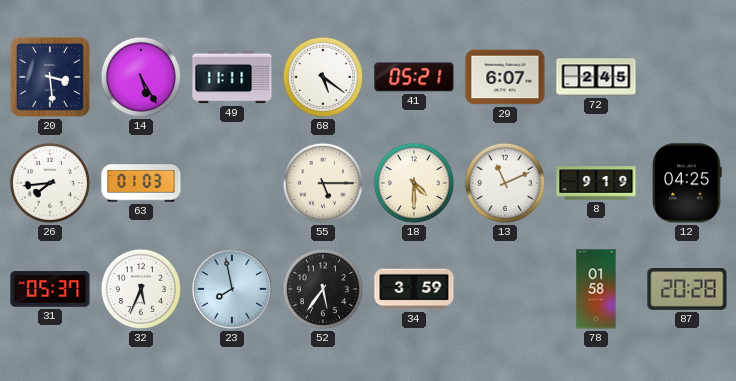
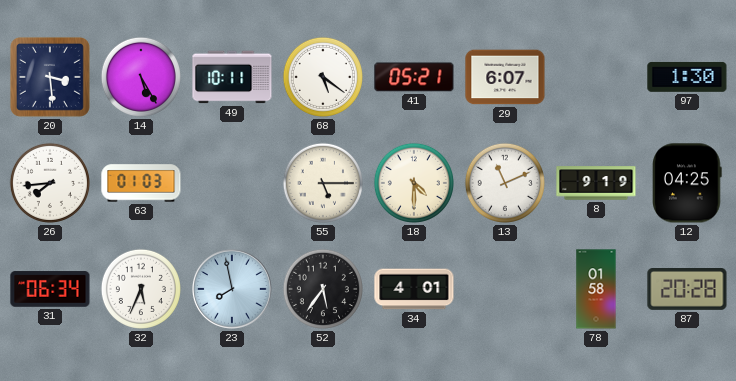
49: 11:11 -> 10:11 (232, 77)
72: 2:45 -> none (596, 77)
97: none -> 1:30 (687, 77)
31: 05:37 -> 06:34 (50, 289)
34: 3:59 -> 4:01 (414, 289)
